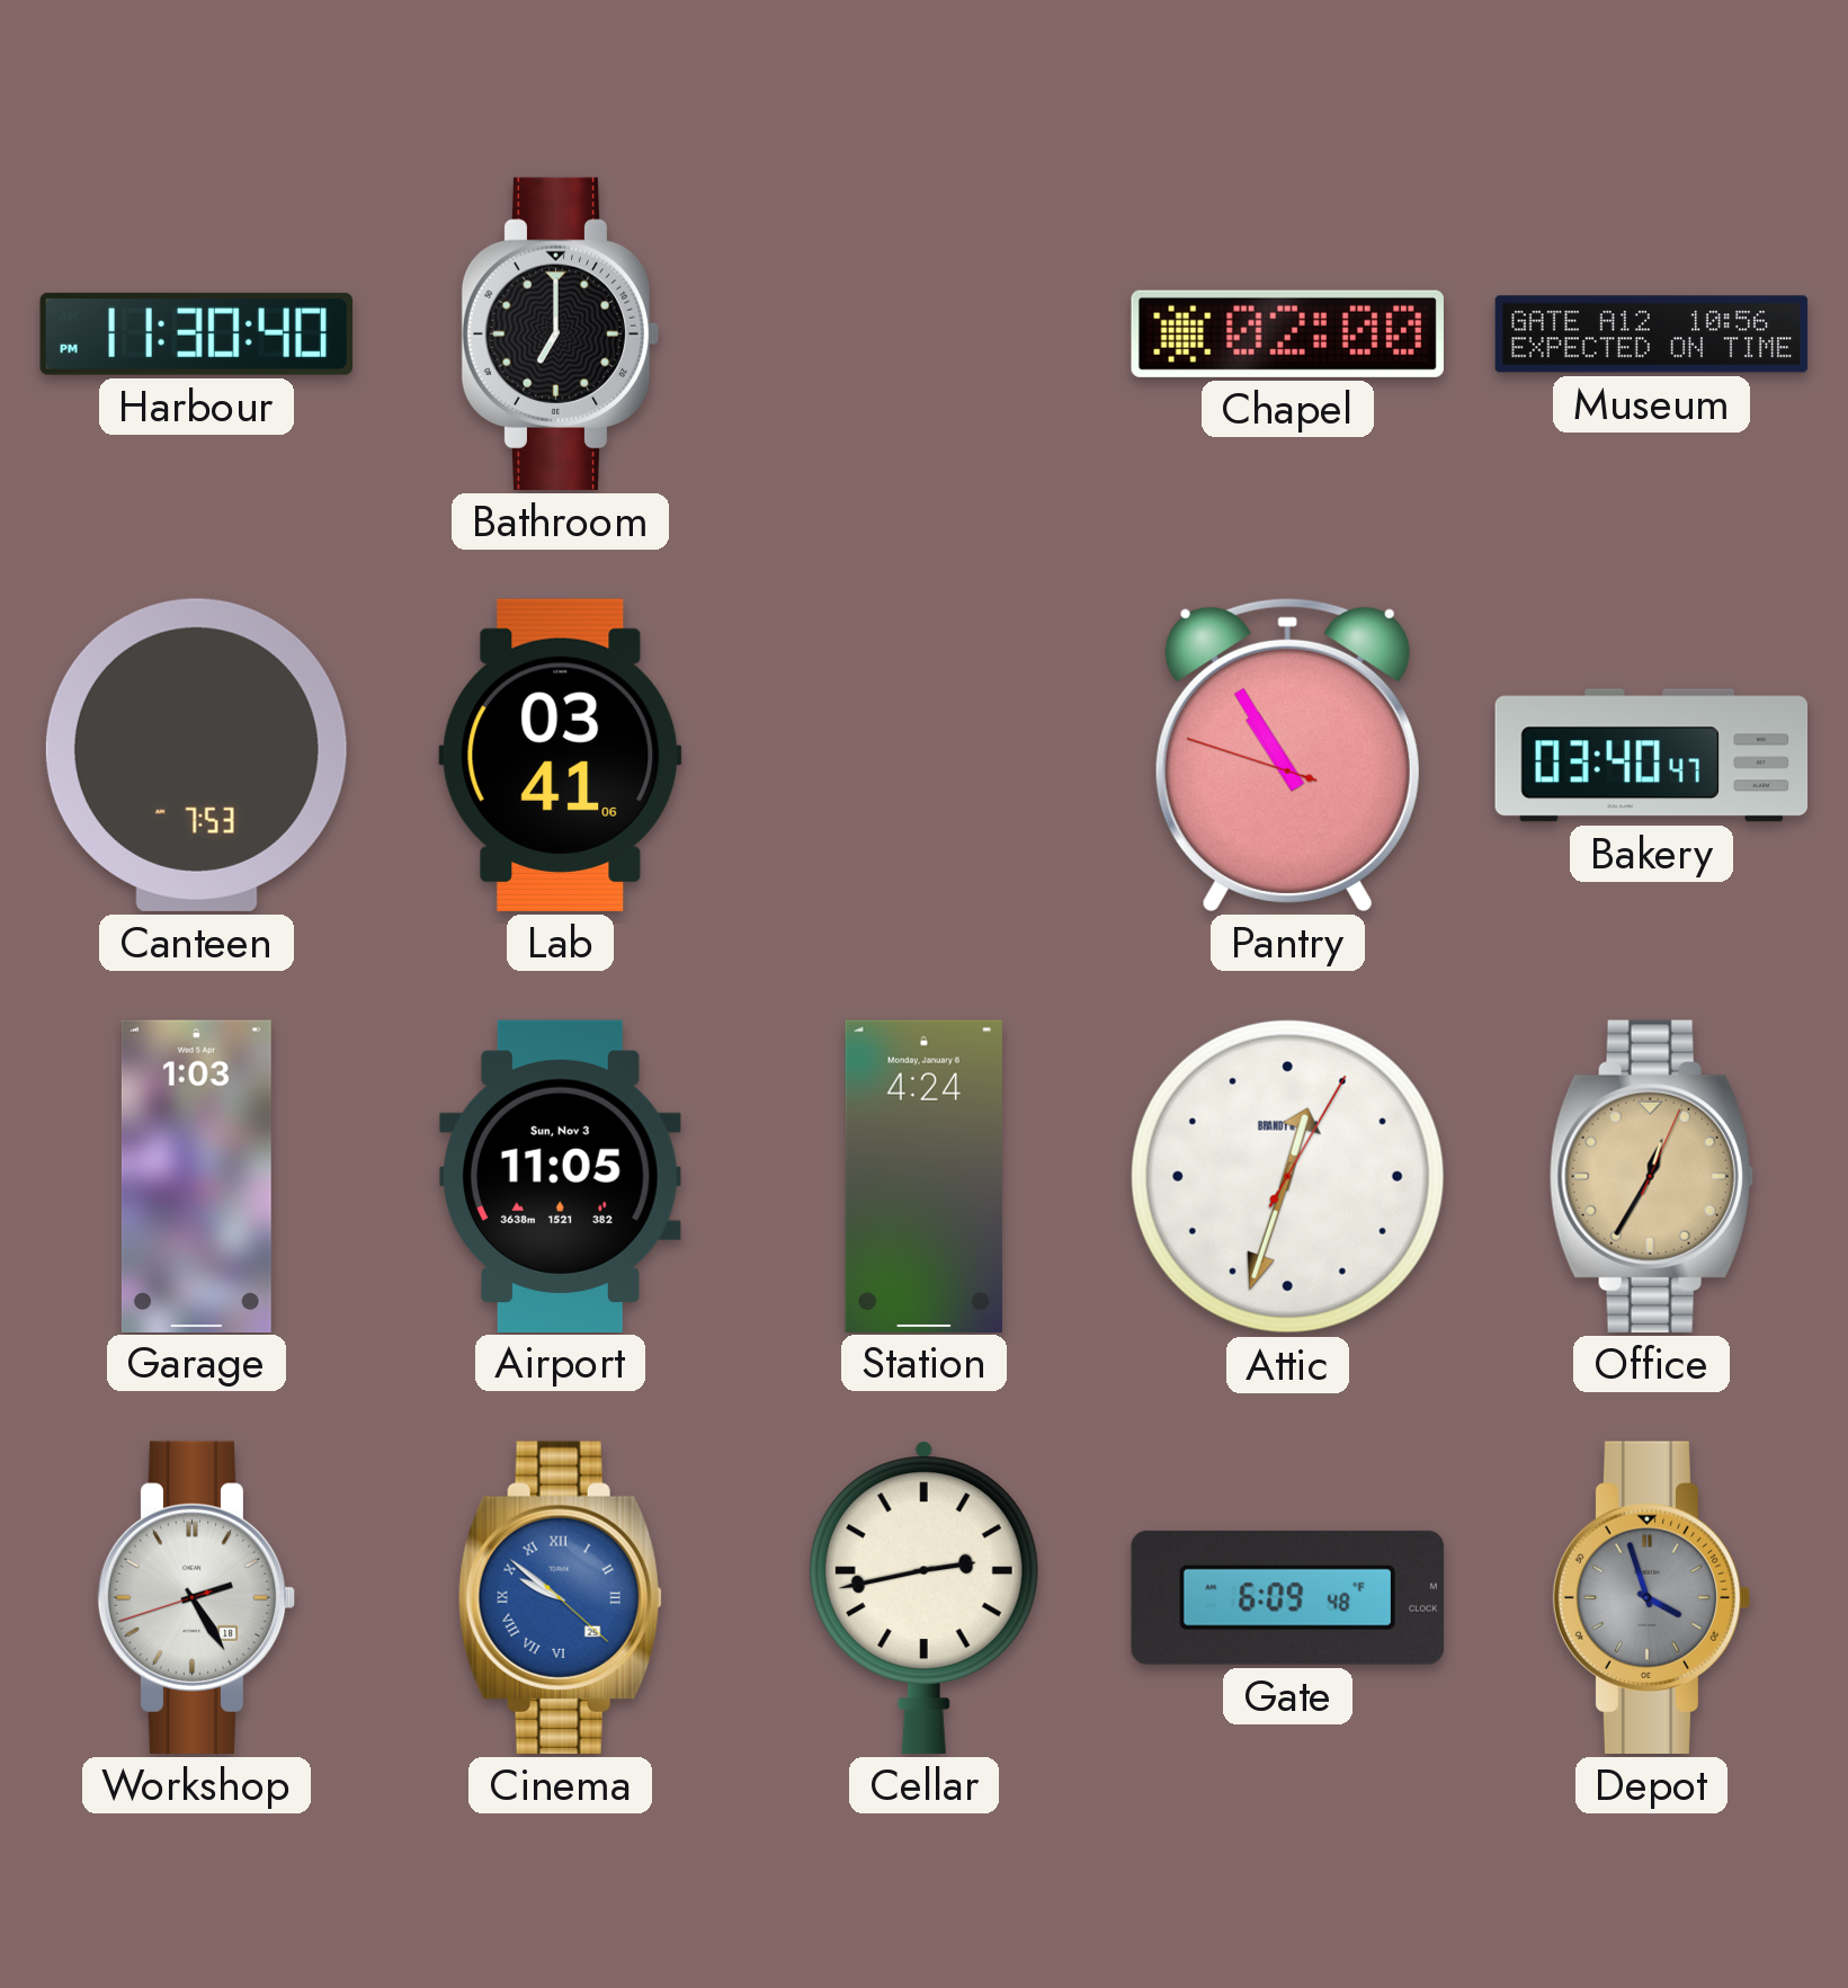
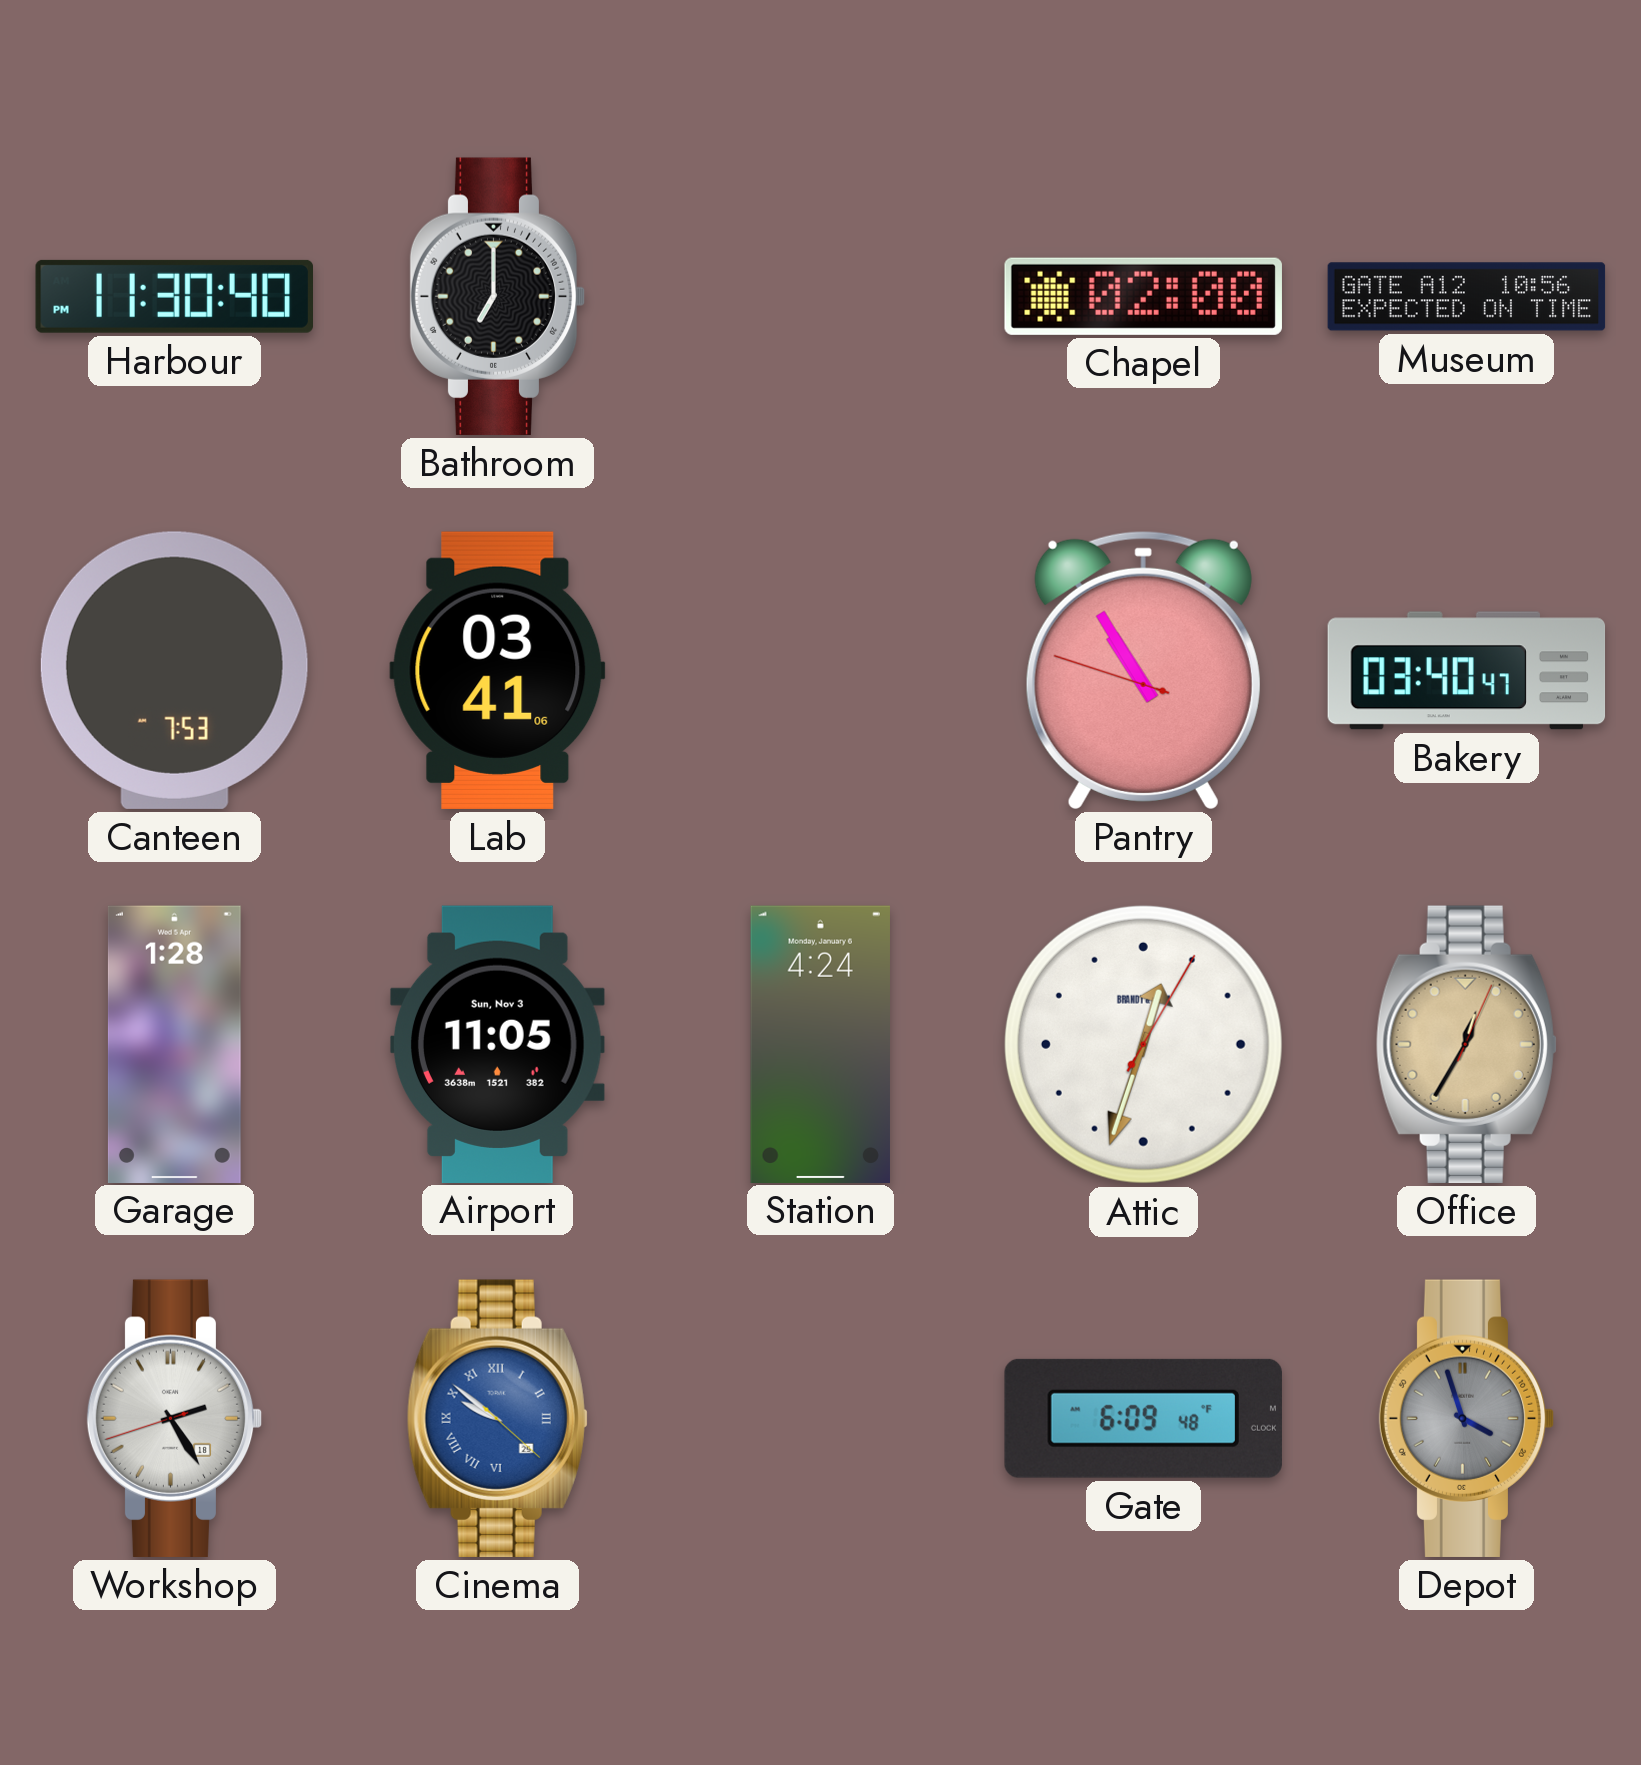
Garage: 1:03 -> 1:28 (174, 1044)
Cellar: 2:43 -> none (923, 1597)
